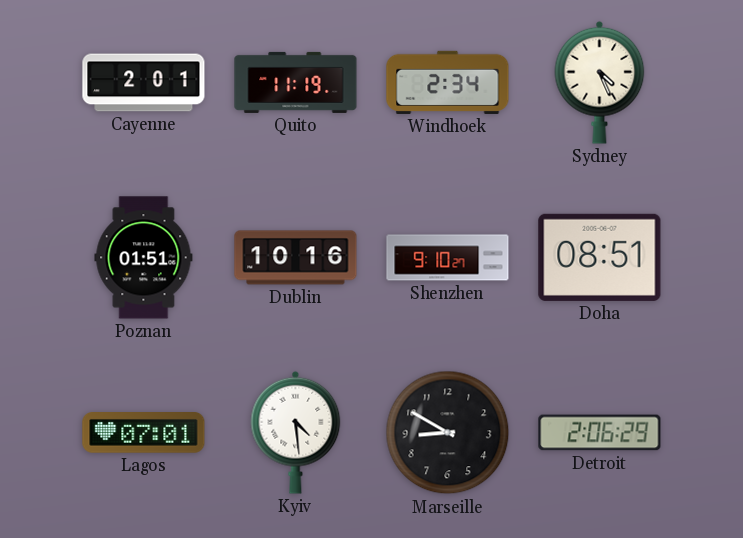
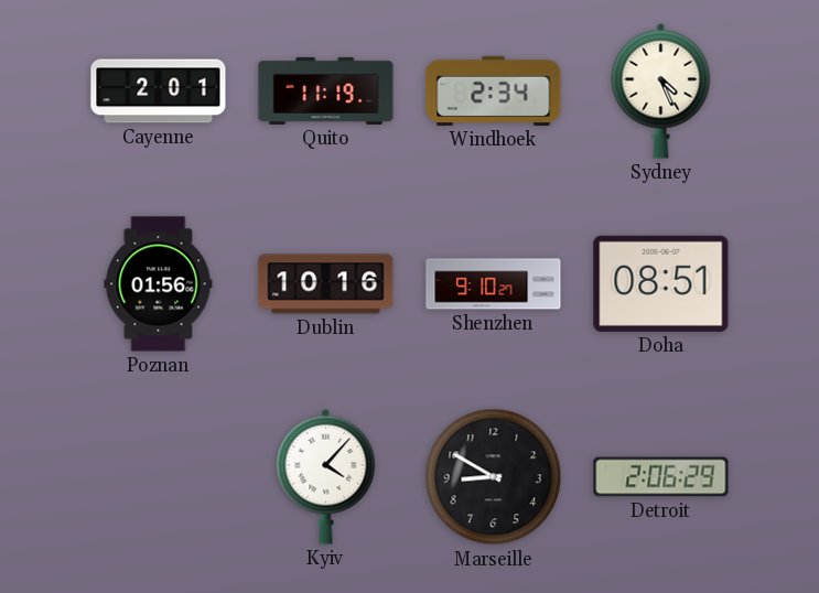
Poznan: 01:51 -> 01:56 (159, 284)
Lagos: 07:01 -> none (144, 433)
Kyiv: 4:29 -> 4:07 (326, 476)
